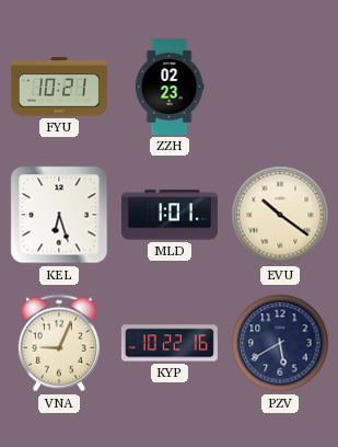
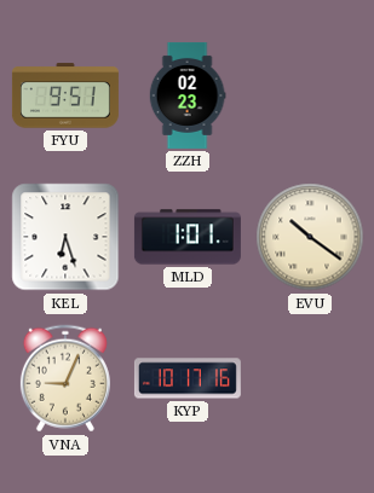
FYU: 10:21 -> 9:51 (65, 95)
KYP: 10:22 -> 10:17 (188, 378)
PZV: 5:40 -> none (280, 343)
